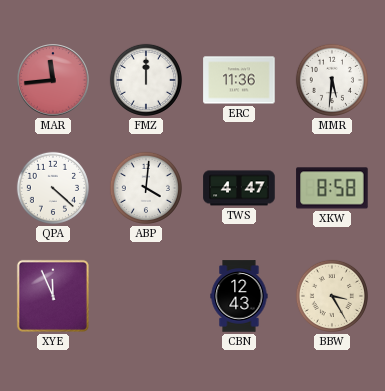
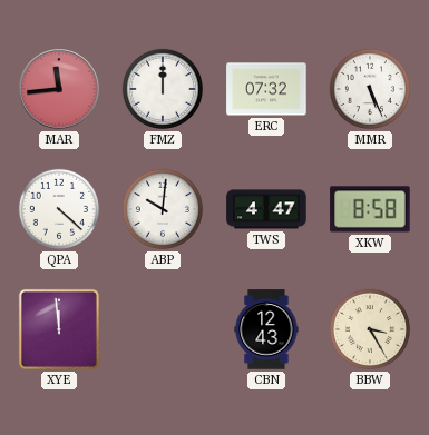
ERC: 11:36 -> 07:32 (266, 89)
MMR: 5:31 -> 5:26 (370, 89)
ABP: 4:01 -> 10:01 (163, 209)
XYE: 11:56 -> 11:59 (59, 329)
